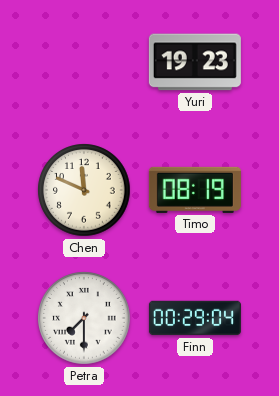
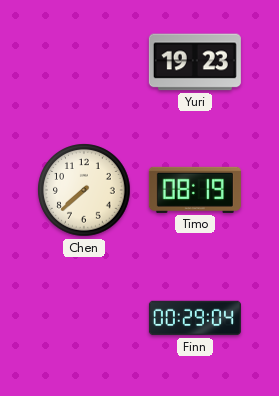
Chen: 11:49 -> 7:38 (84, 190)
Petra: 7:30 -> none (84, 318)
